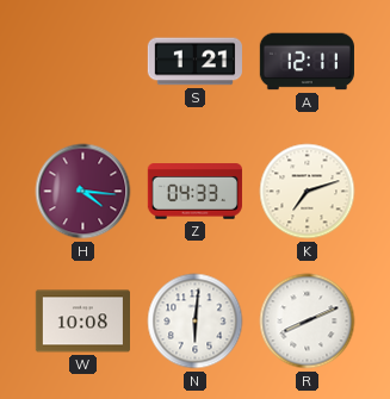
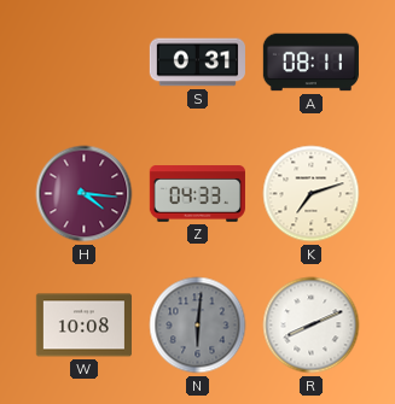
S: 1:21 -> 0:31 (197, 63)
A: 12:11 -> 08:11 (310, 63)
N dial: white -> grey (198, 326)
